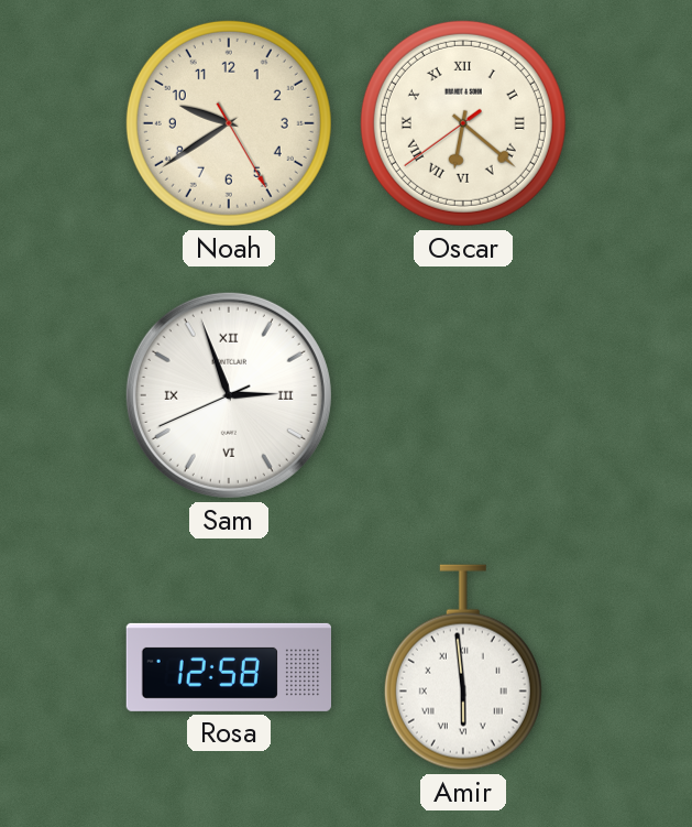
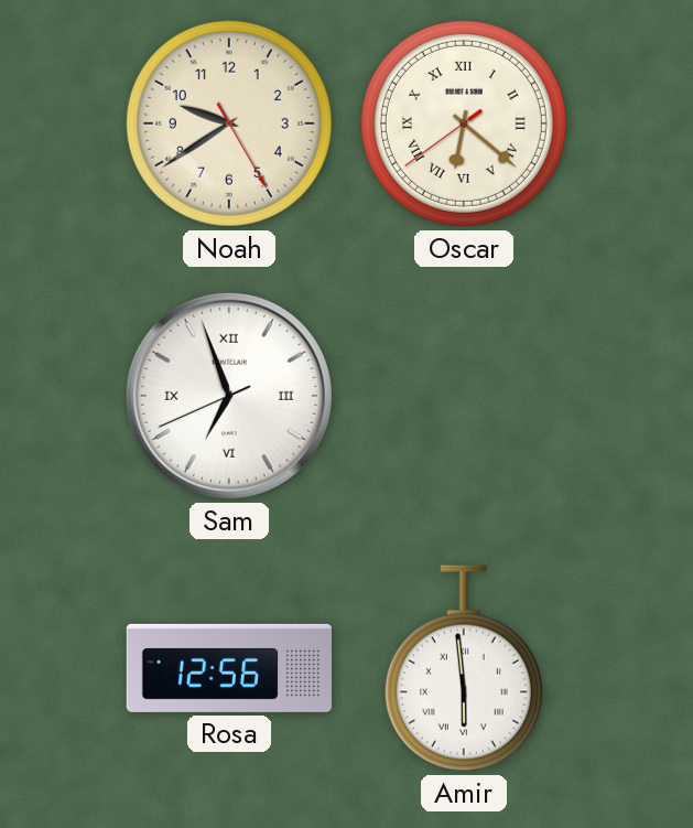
Sam: 2:56 -> 6:56 (229, 396)
Rosa: 12:58 -> 12:56 (228, 668)
